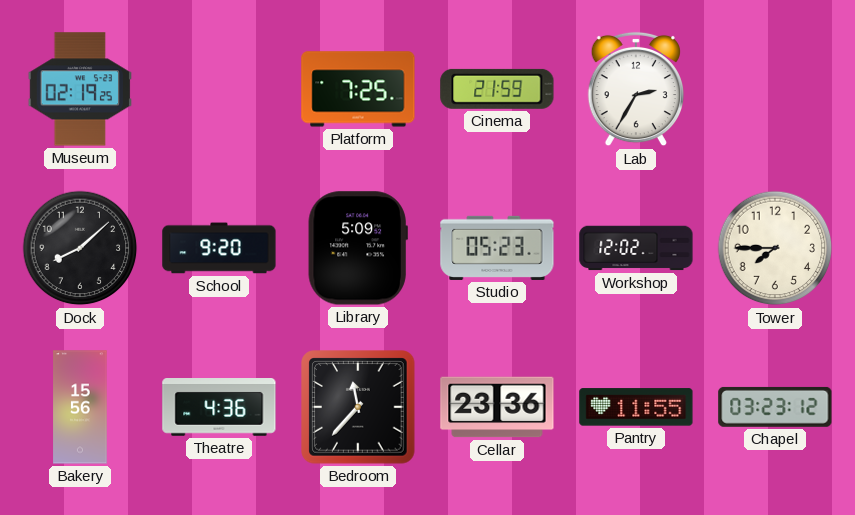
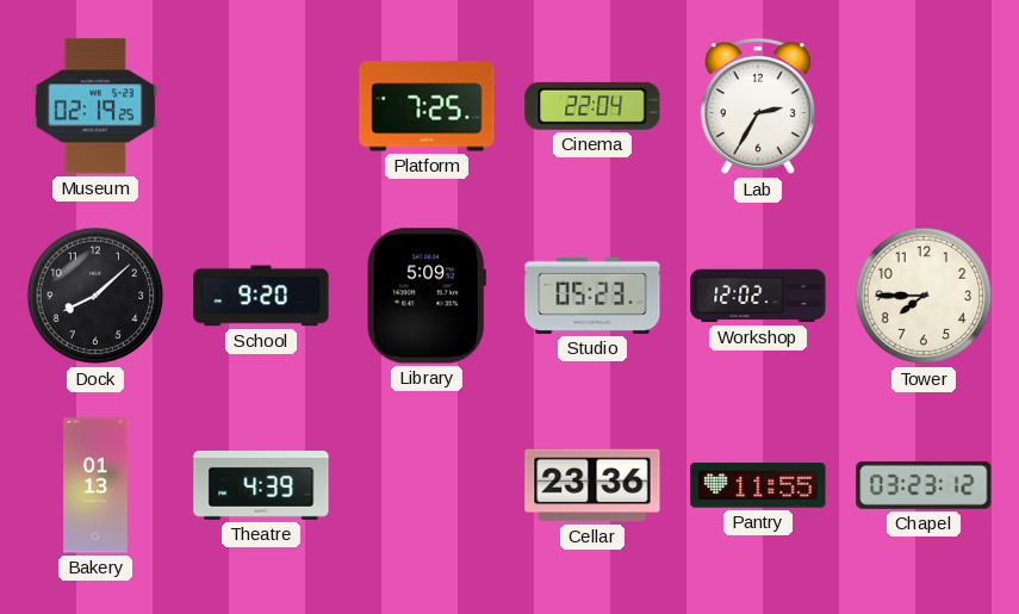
Cinema: 21:59 -> 22:04 (592, 106)
Bakery: 15:56 -> 01:13 (95, 485)
Theatre: 4:36 -> 4:39 (261, 486)
Bedroom: 11:37 -> none (358, 407)
